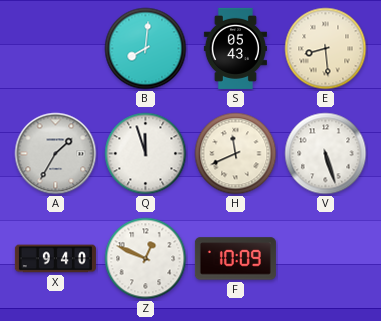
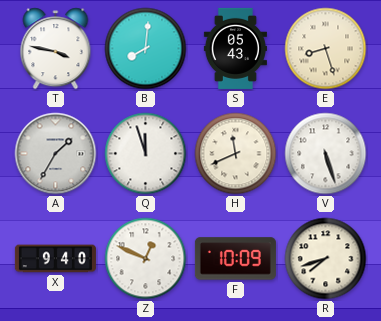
T: none -> 3:47 (56, 49)
E: 8:29 -> 8:27 (326, 49)
R: none -> 7:42 (326, 259)
